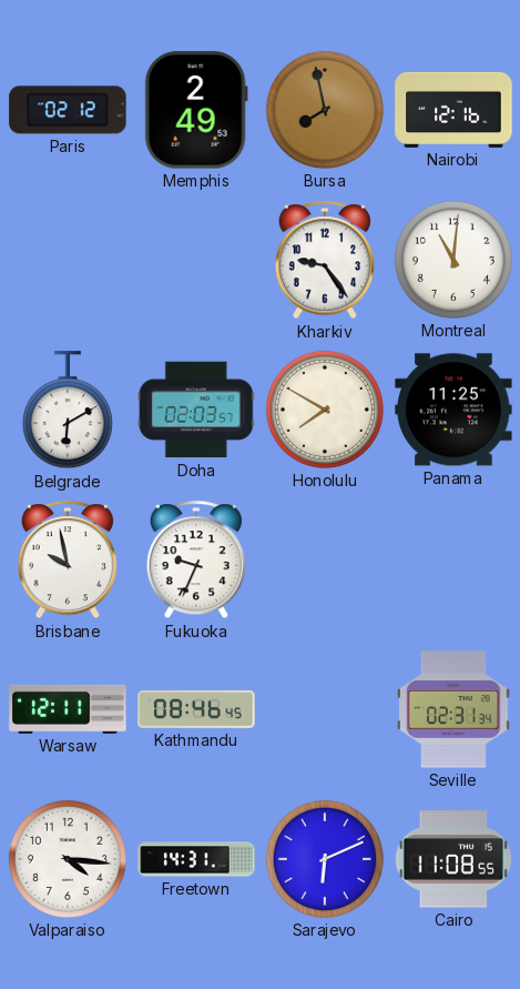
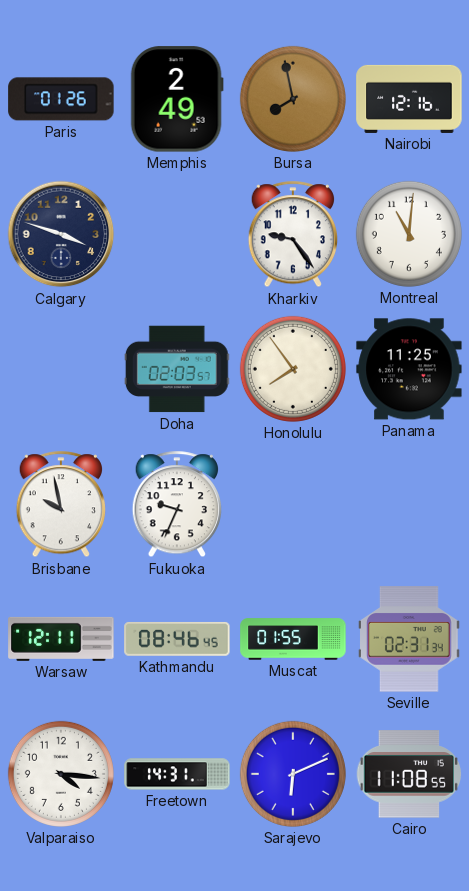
Paris: 02:12 -> 01:26 (61, 99)
Calgary: none -> 3:48 (61, 234)
Belgrade: 6:10 -> none (68, 411)
Honolulu: 7:50 -> 7:54 (293, 369)
Muscat: none -> 01:55 (293, 639)
